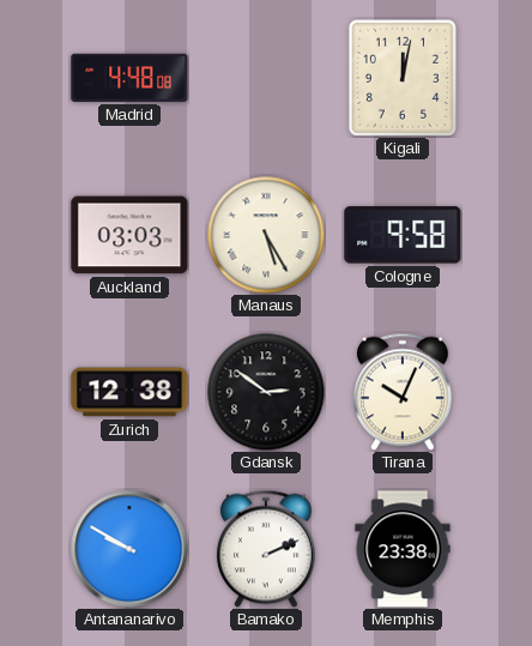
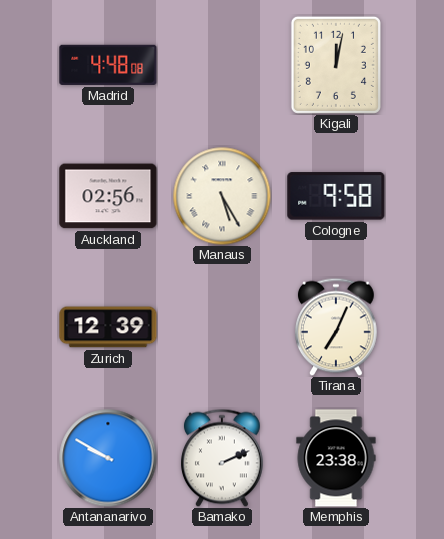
Auckland: 03:03 -> 02:56 (108, 196)
Zurich: 12:38 -> 12:39 (108, 327)
Gdansk: 2:51 -> none (266, 392)
Tirana: 10:04 -> 7:04 (337, 327)
